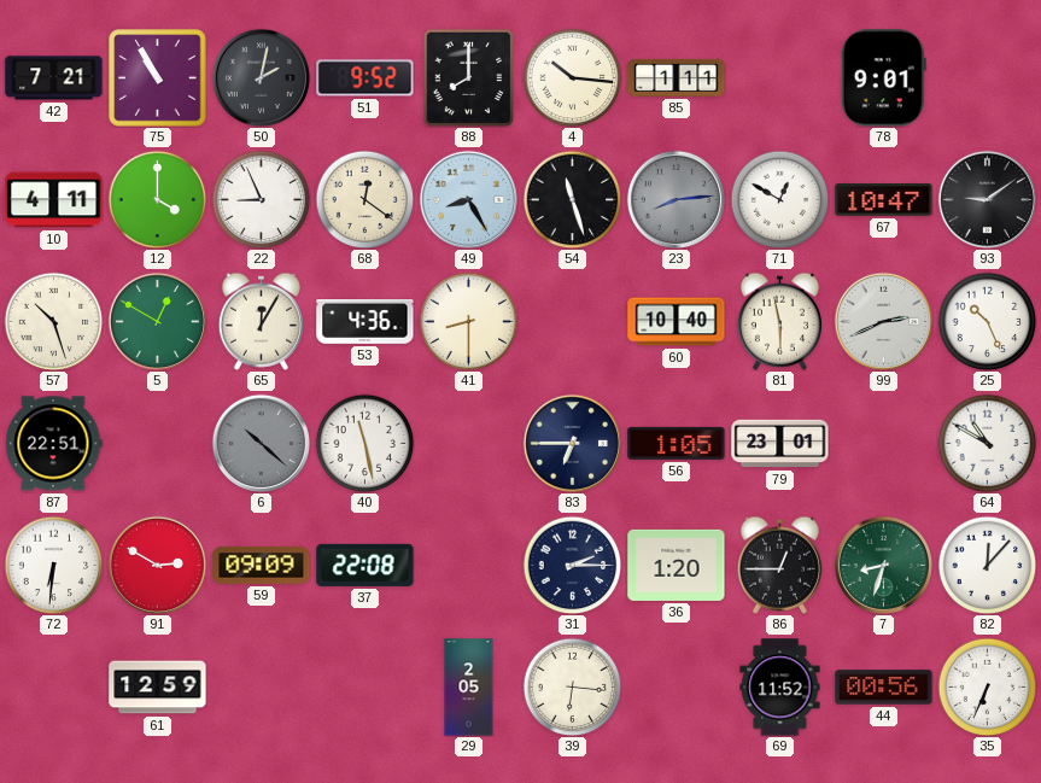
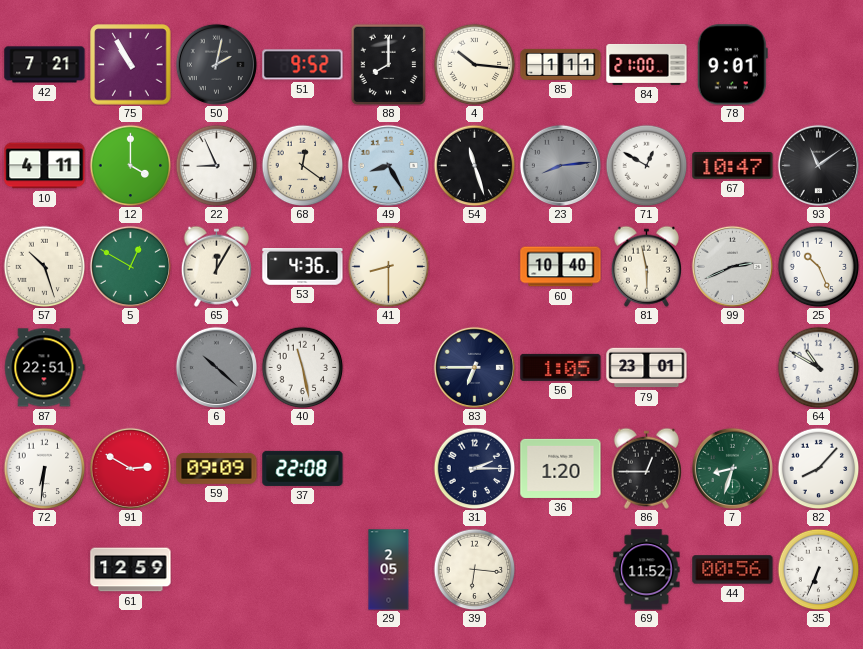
84: none -> 21:00 (647, 64)
93: 9:09 -> 11:09 (818, 165)
82: 12:07 -> 8:07 (818, 468)
